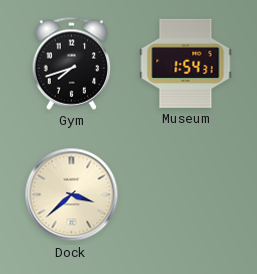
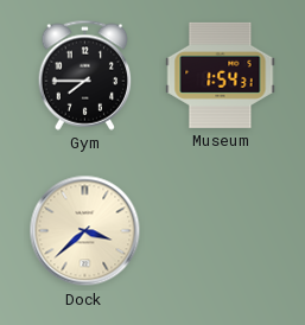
Gym: 7:42 -> 7:45 (85, 75)
